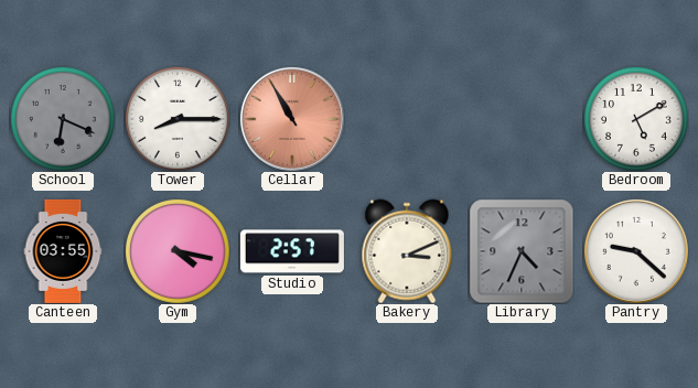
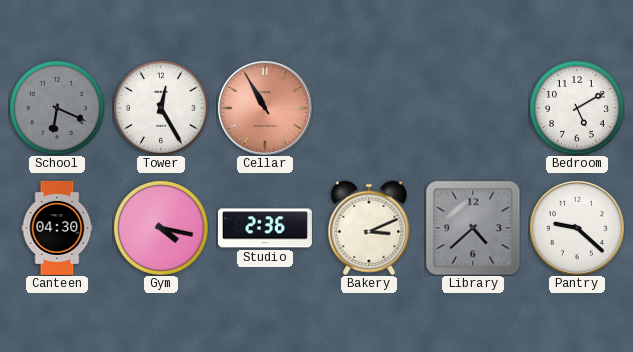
Tower: 8:15 -> 12:25 (161, 108)
Canteen: 03:55 -> 04:30 (57, 228)
Studio: 2:57 -> 2:36 (265, 228)
Library: 4:34 -> 4:38 (473, 228)
